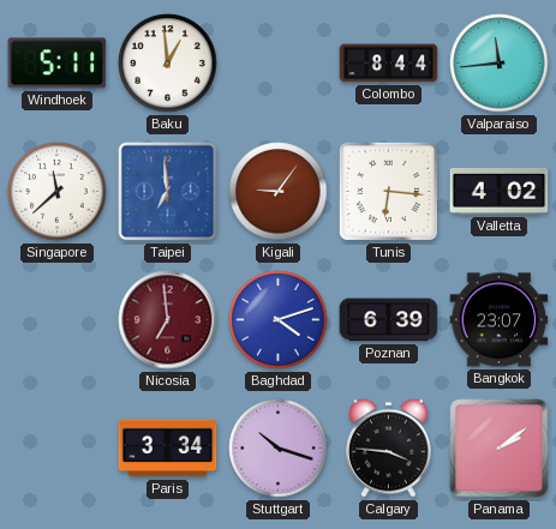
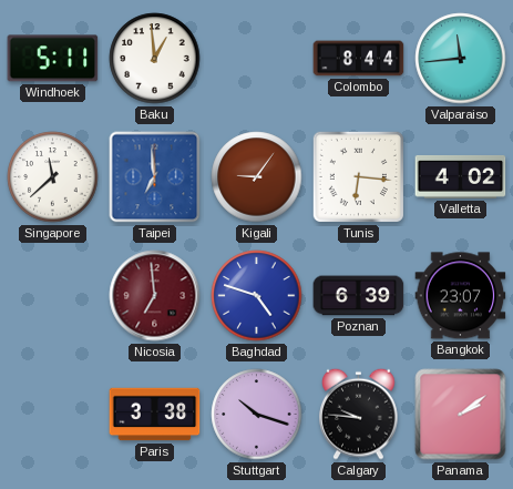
Baghdad: 4:12 -> 4:48 (257, 296)
Paris: 3:34 -> 3:38 (155, 415)
Calgary: 3:46 -> 9:46 (359, 414)
